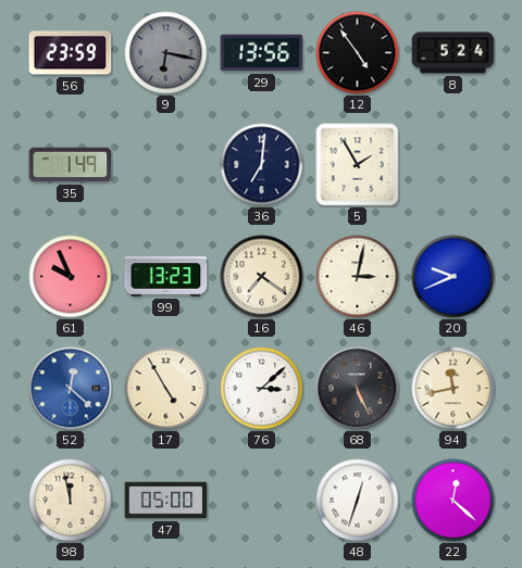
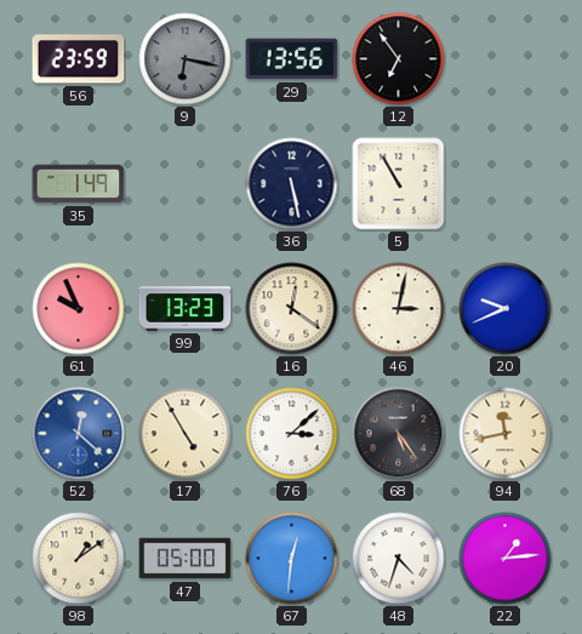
12: 4:54 -> 6:54 (399, 59)
8: 5:24 -> none (453, 53)
36: 7:01 -> 5:28 (292, 184)
5: 1:55 -> 10:55 (399, 184)
16: 7:21 -> 12:21 (292, 309)
68: 5:26 -> 5:24 (399, 434)
98: 11:58 -> 1:09 (79, 559)
67: none -> 12:31 (292, 559)
48: 12:33 -> 4:33 (399, 559)
22: 12:22 -> 1:14 (506, 559)
